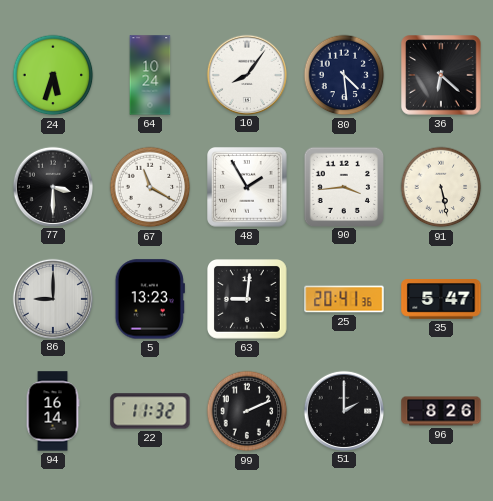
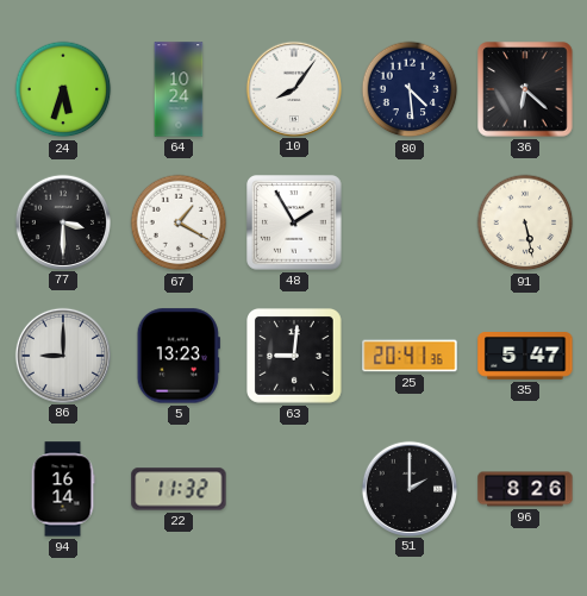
67: 11:20 -> 1:20 (179, 222)
90: 3:44 -> none (343, 186)
99: 2:11 -> none (247, 411)
